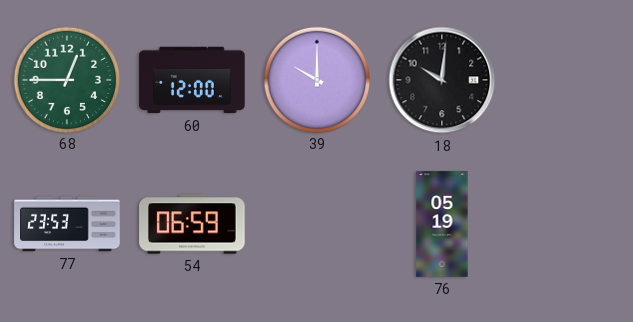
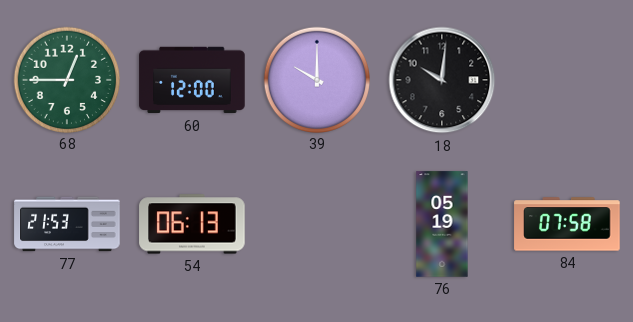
77: 23:53 -> 21:53 (67, 224)
54: 06:59 -> 06:13 (192, 224)
84: none -> 07:58 (567, 224)
